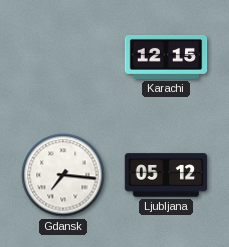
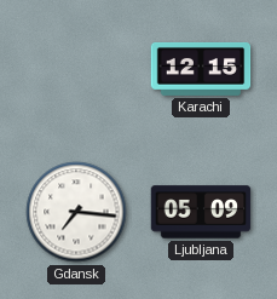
Ljubljana: 05:12 -> 05:09 (201, 212)
